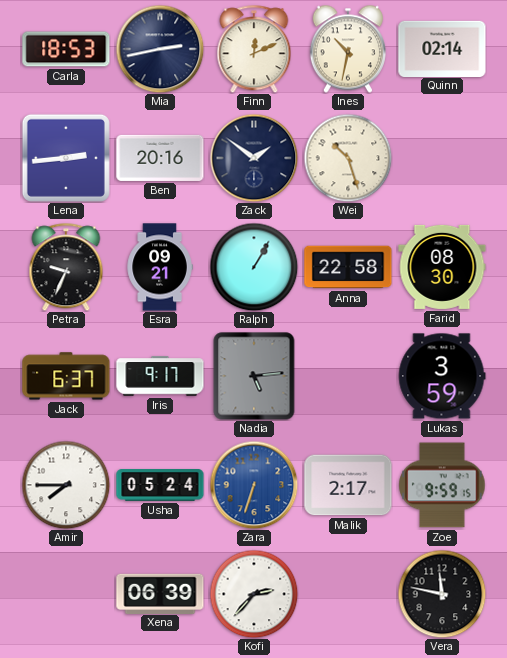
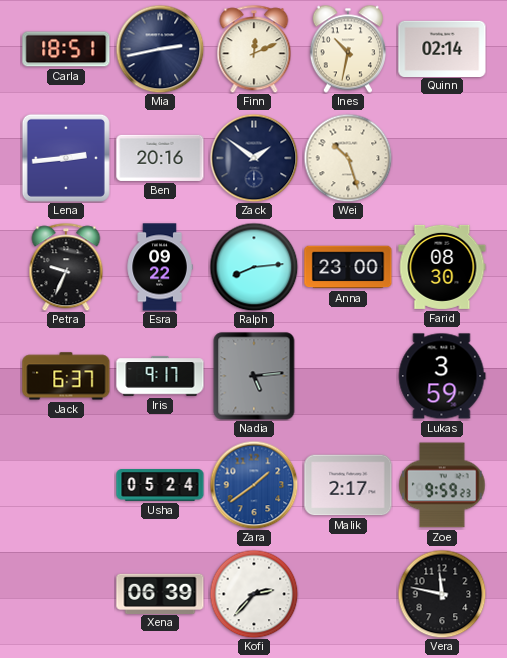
Carla: 18:53 -> 18:51 (66, 49)
Esra: 09:21 -> 09:22 (160, 267)
Ralph: 1:05 -> 8:14 (254, 267)
Anna: 22:58 -> 23:00 (348, 267)
Amir: 7:45 -> none (66, 485)
Zara: 6:33 -> 1:39 (254, 485)
Zoe: 9:59:15 -> 9:59:23 (442, 485)
